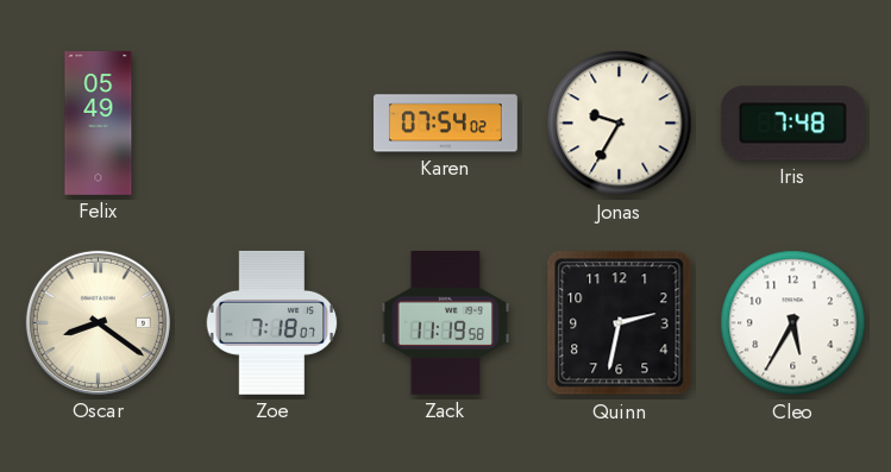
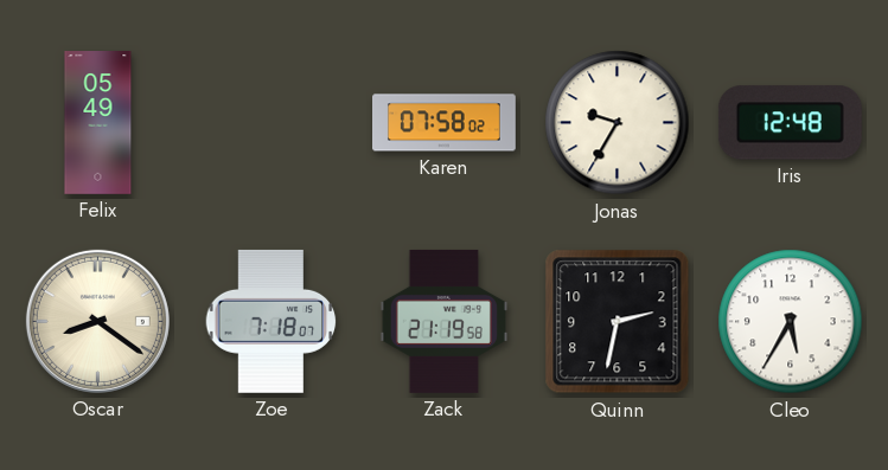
Karen: 07:54 -> 07:58 (445, 123)
Iris: 7:48 -> 12:48 (790, 123)
Zack: 11:19 -> 21:19 (443, 321)
